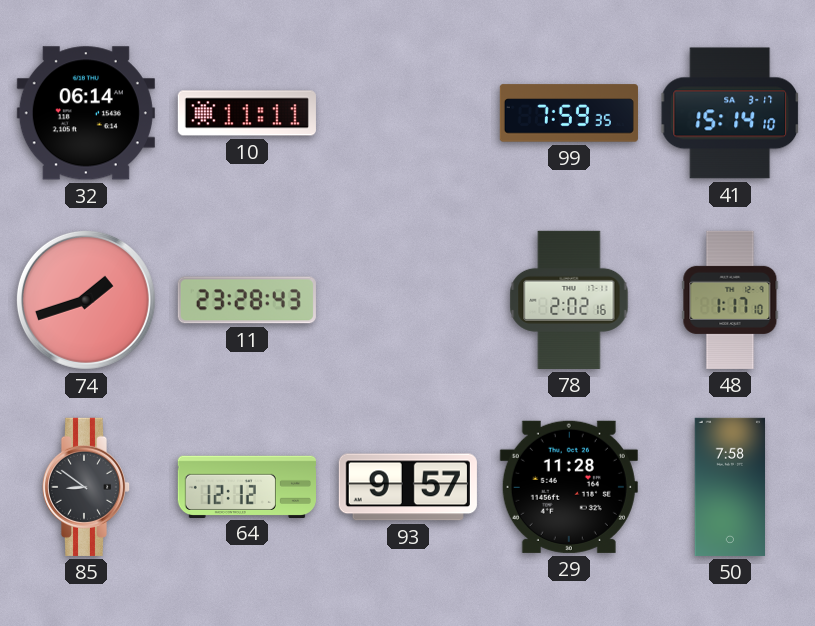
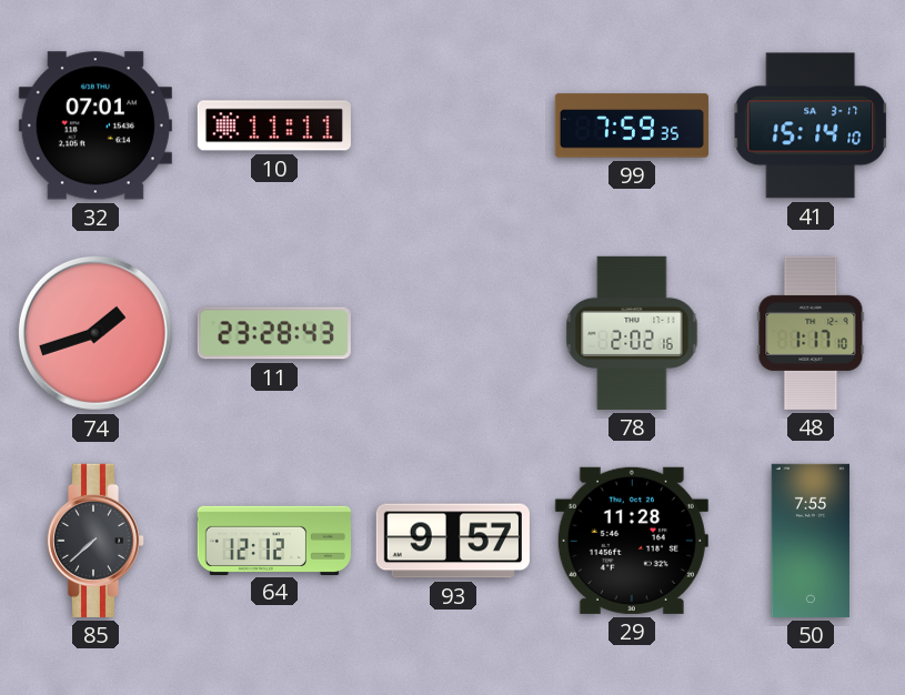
32: 06:14 -> 07:01 (95, 125)
85: 8:51 -> 7:38 (95, 541)
50: 7:58 -> 7:55 (810, 541)
